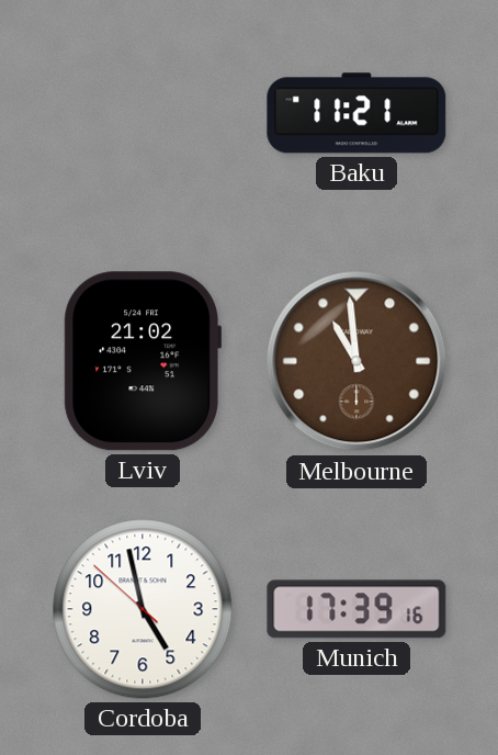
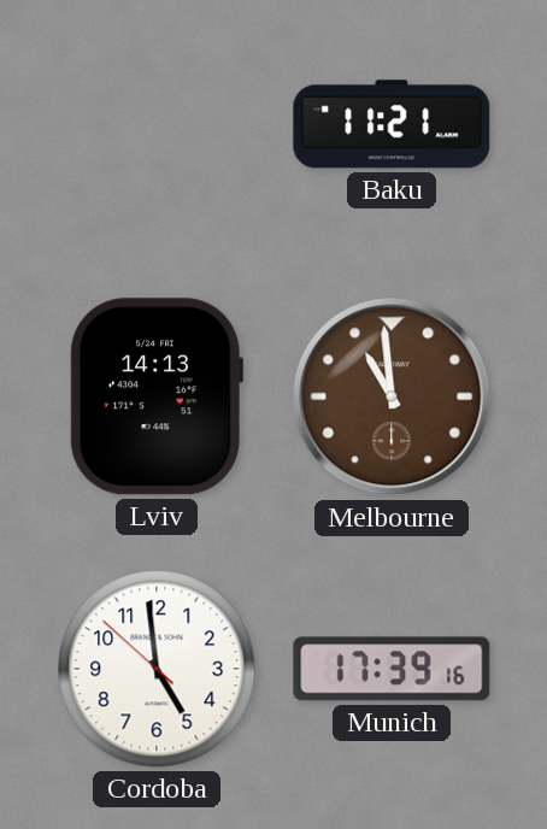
Lviv: 21:02 -> 14:13 (157, 396)
Cordoba: 4:57 -> 4:58 (157, 669)
